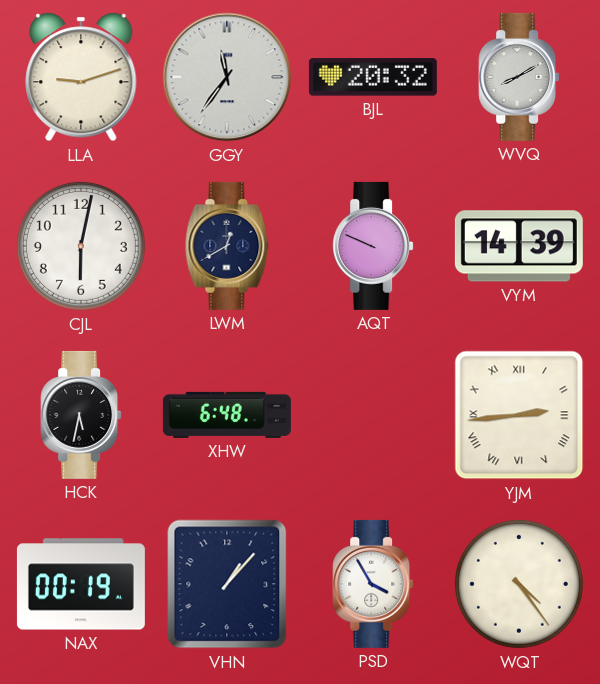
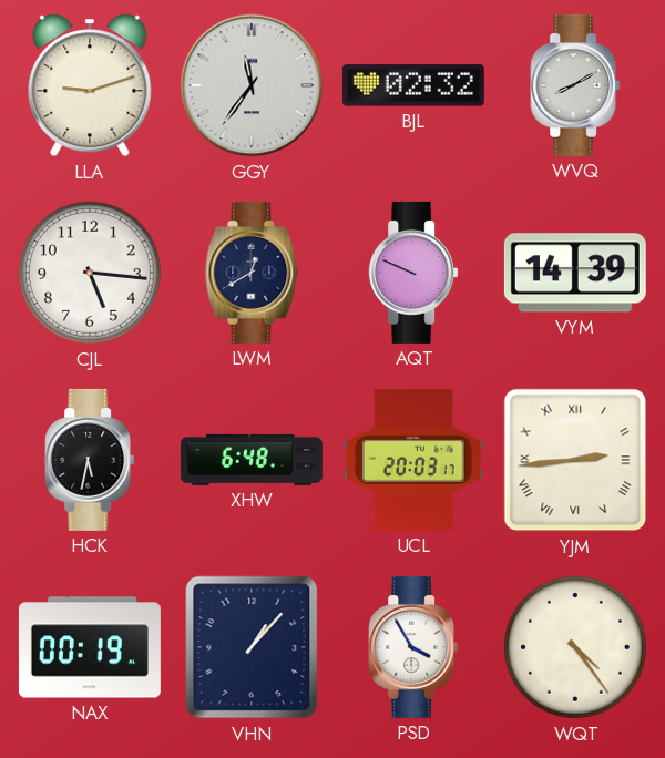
BJL: 20:32 -> 02:32 (413, 85)
CJL: 6:02 -> 5:16 (90, 273)
UCL: none -> 20:03 (413, 460)
